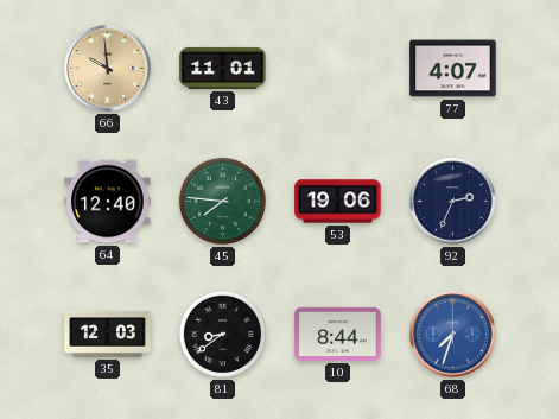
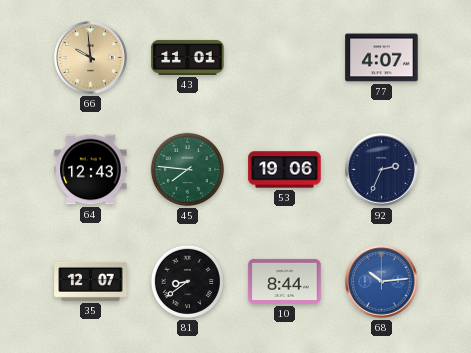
64: 12:40 -> 12:43 (91, 170)
35: 12:03 -> 12:07 (91, 281)
68: 7:33 -> 10:14 (382, 282)
